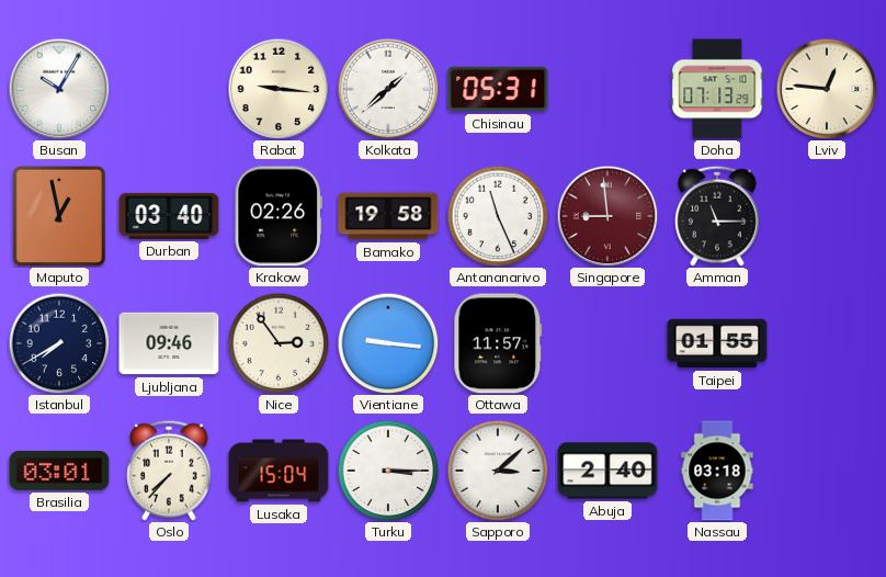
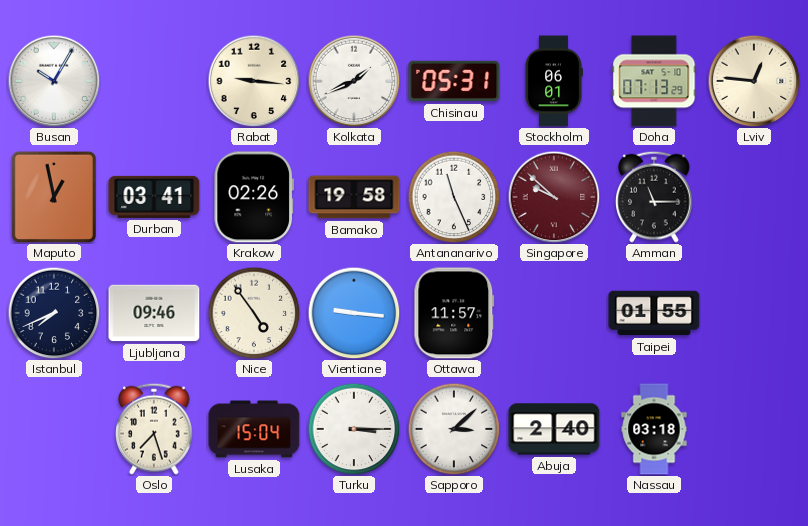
Kolkata: 1:38 -> 1:41 (354, 81)
Stockholm: none -> 06:01 (554, 81)
Durban: 03:40 -> 03:41 (154, 197)
Singapore: 8:59 -> 9:52 (554, 197)
Istanbul: 7:40 -> 7:41 (54, 313)
Nice: 2:54 -> 4:54 (254, 313)
Brasilia: 03:01 -> none (59, 471)
Oslo: 7:37 -> 7:27 (155, 429)
